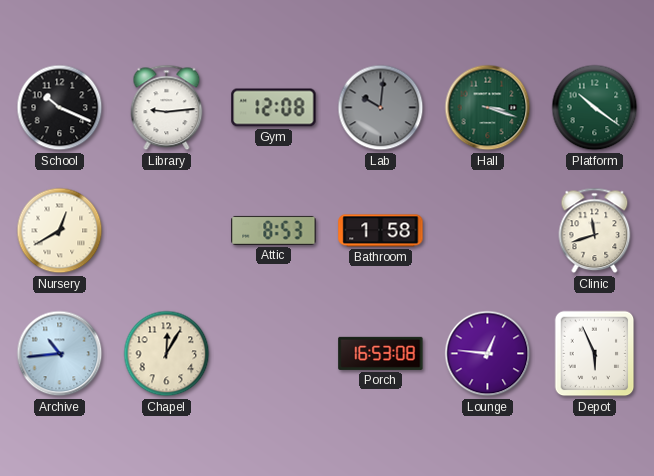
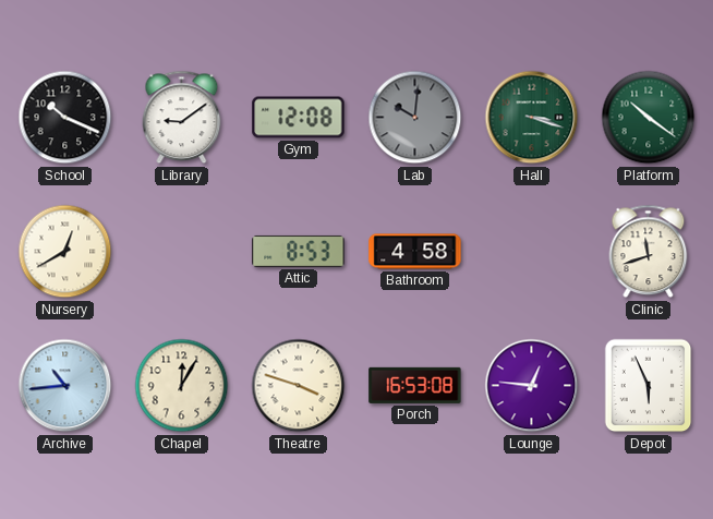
Library: 9:14 -> 9:09 (182, 118)
Bathroom: 1:58 -> 4:58 (415, 252)
Theatre: none -> 3:48 (299, 386)
